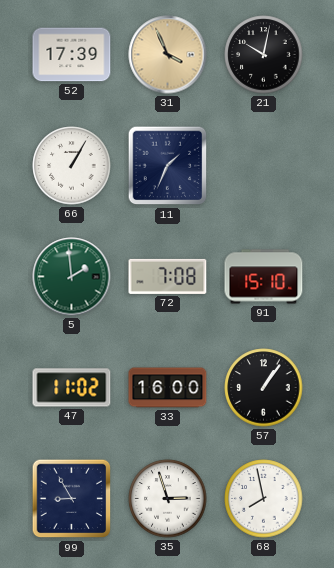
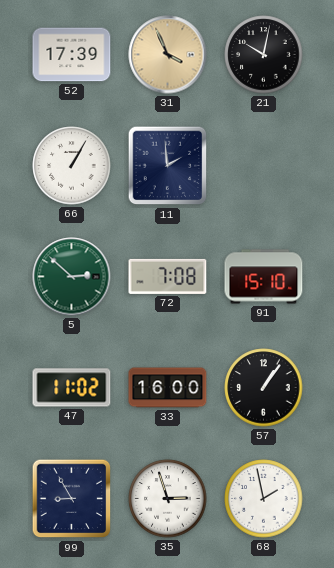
11: 1:34 -> 1:59 (168, 166)
5: 1:59 -> 2:52 (72, 277)
68: 7:58 -> 1:58 (264, 499)
